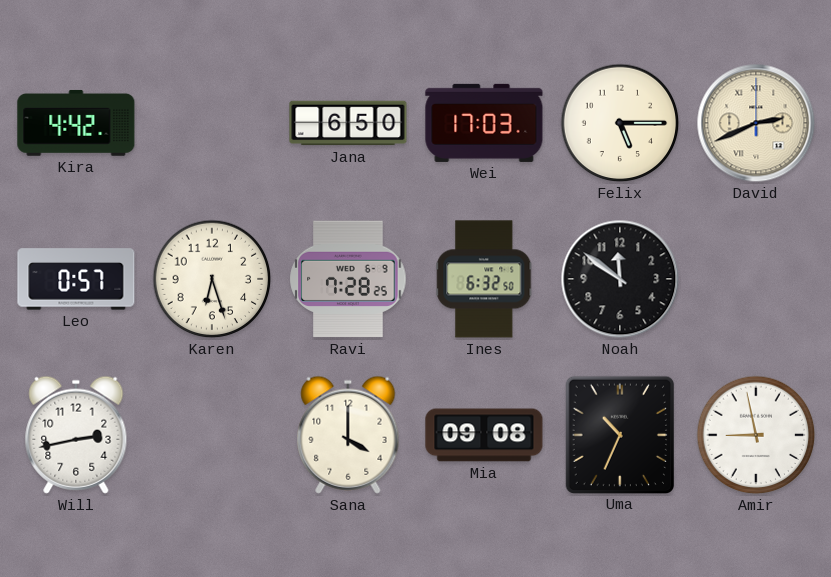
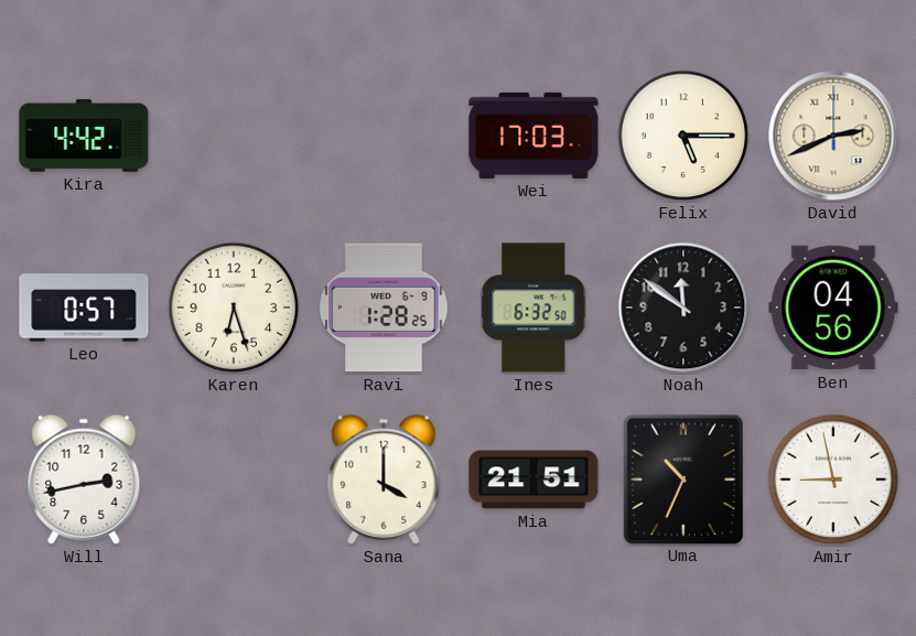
Jana: 6:50 -> none (348, 123)
Ravi: 7:28 -> 1:28 (384, 308)
Ben: none -> 04:56 (833, 308)
Mia: 09:08 -> 21:51 (534, 479)
